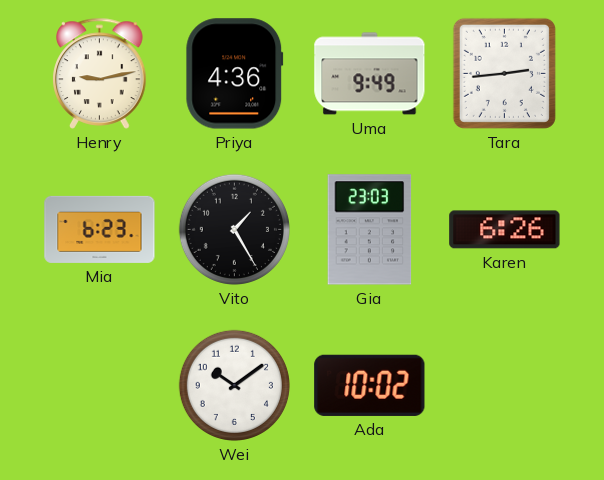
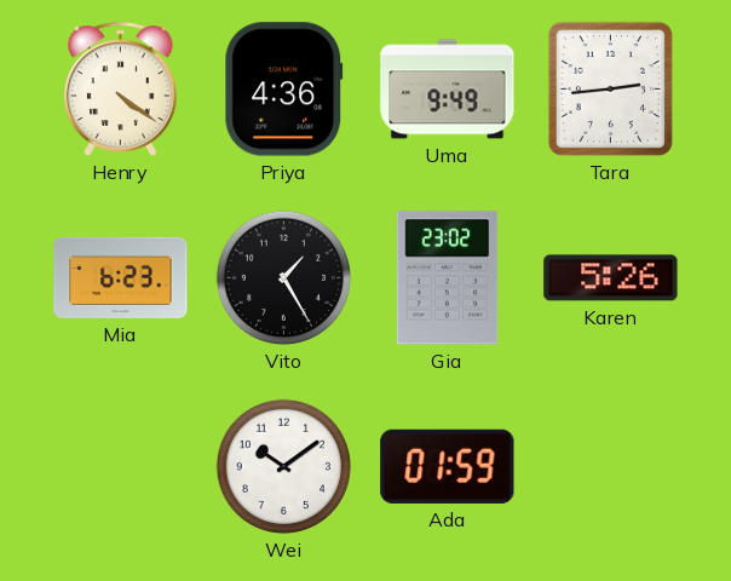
Henry: 9:13 -> 4:21 (121, 88)
Gia: 23:03 -> 23:02 (448, 278)
Karen: 6:26 -> 5:26 (611, 278)
Ada: 10:02 -> 01:59 (448, 466)
